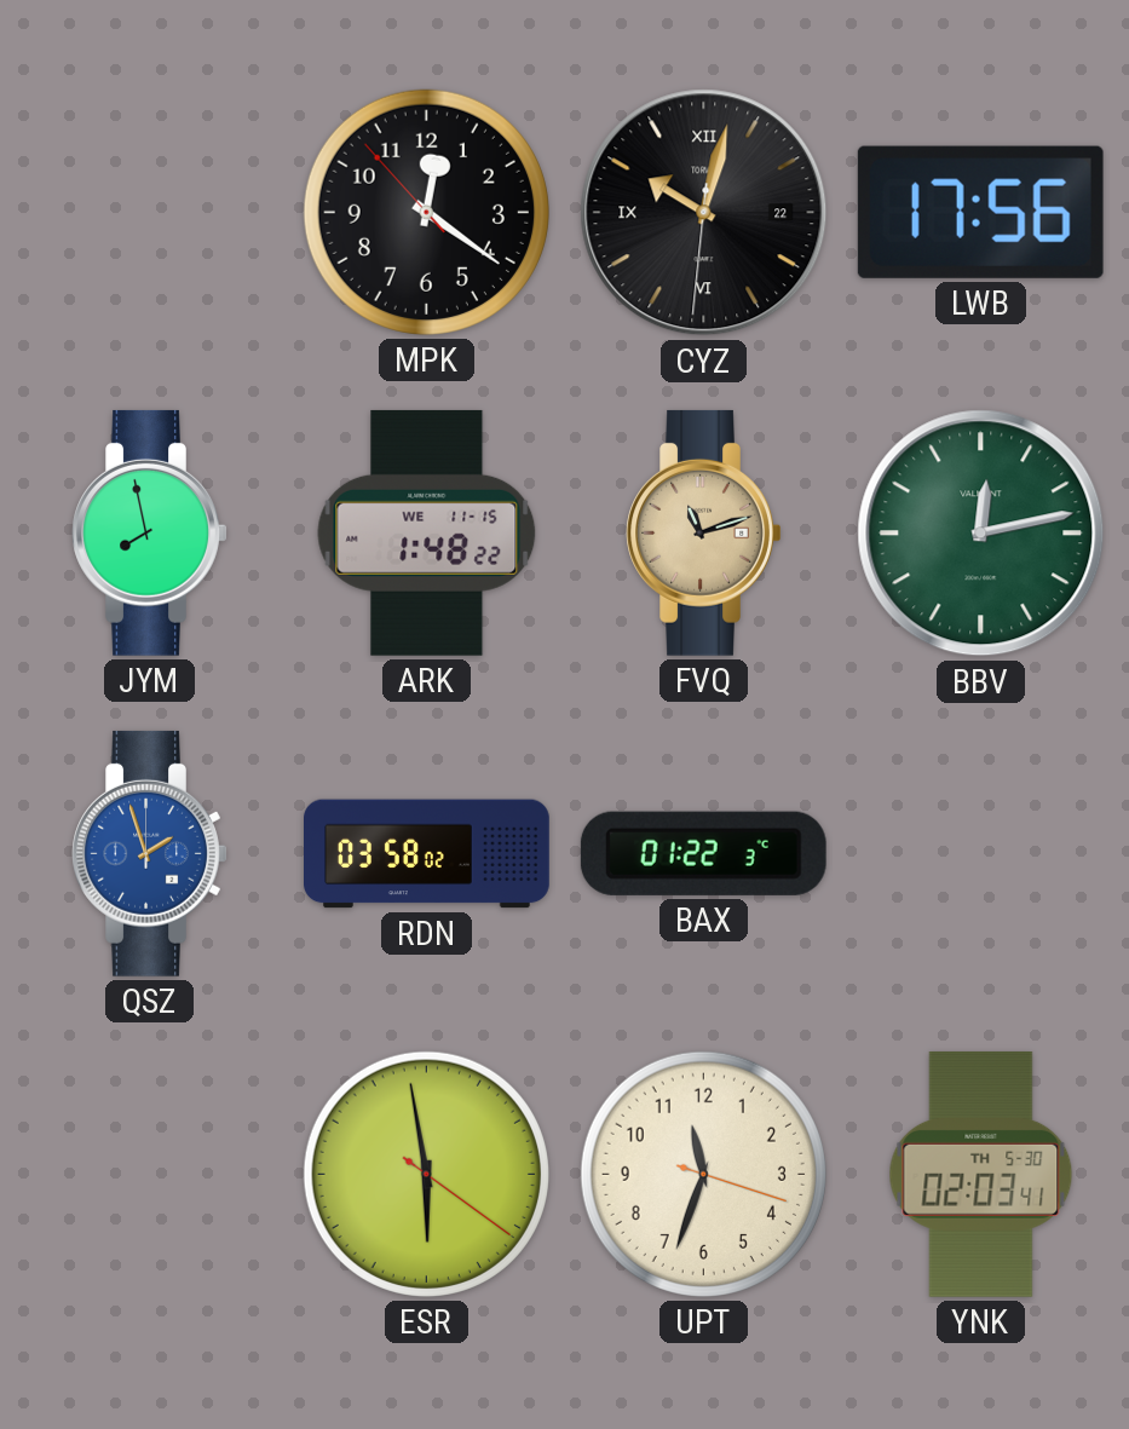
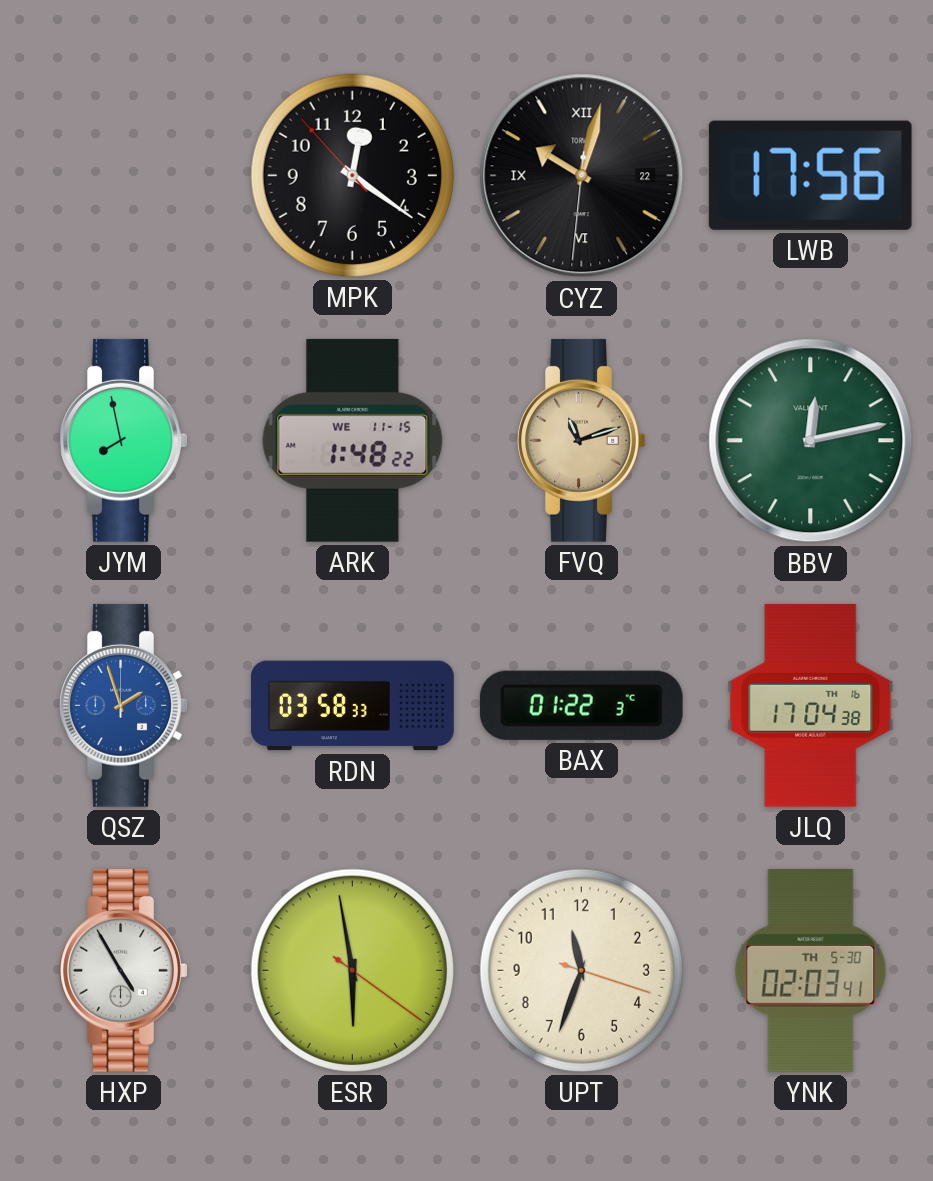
RDN: 03:58:02 -> 03:58:33 (353, 706)
JLQ: none -> 17:04 (811, 705)
HXP: none -> 4:55 (124, 970)
